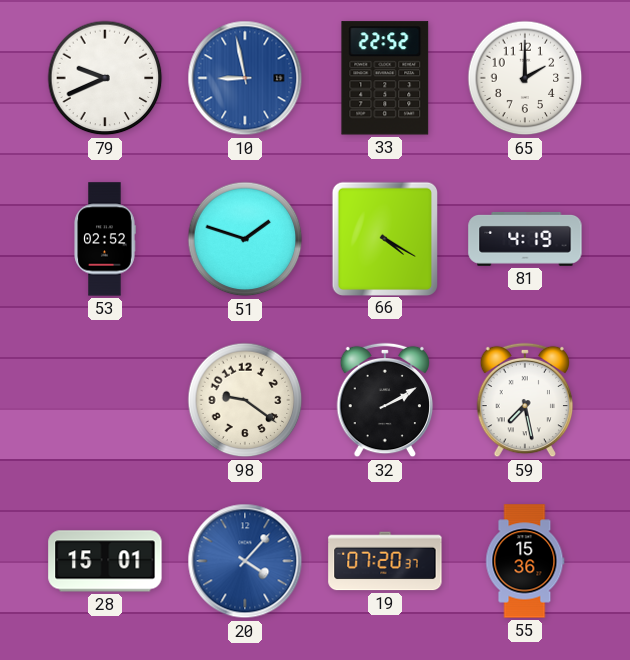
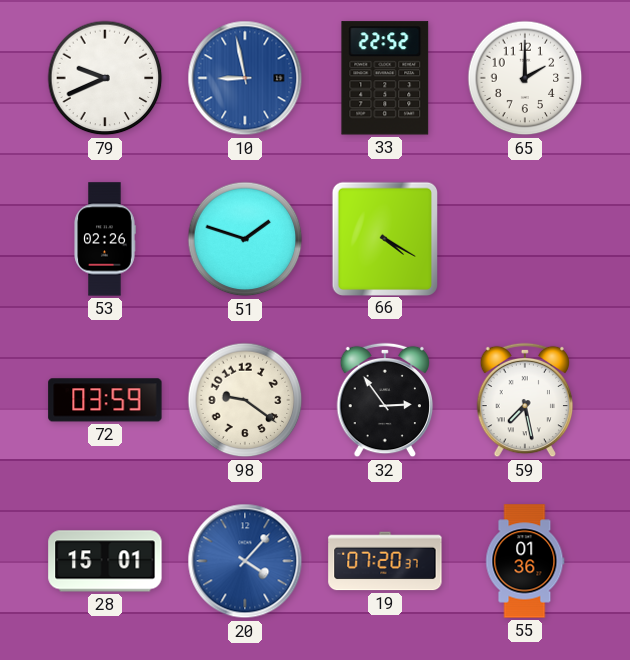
53: 02:52 -> 02:26 (105, 239)
81: 4:19 -> none (525, 239)
72: none -> 03:59 (105, 400)
32: 2:10 -> 2:54 (385, 400)
55: 15:36 -> 01:36 (525, 561)
